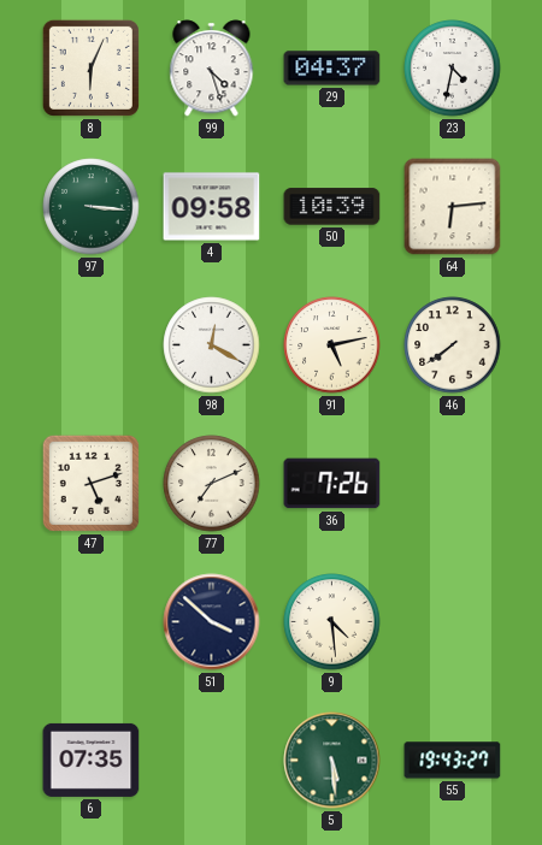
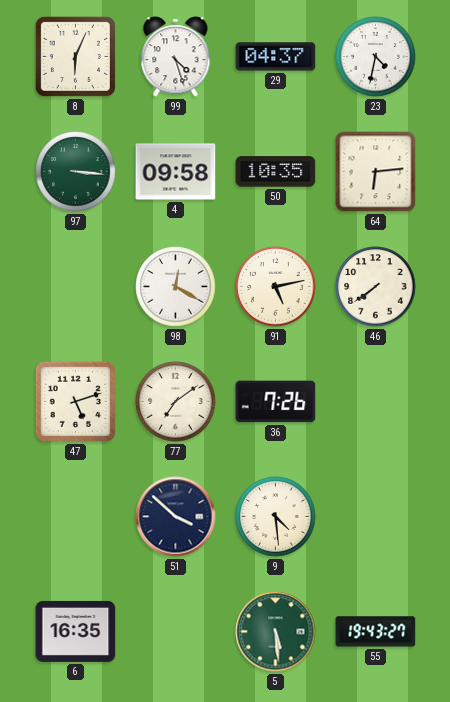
50: 10:39 -> 10:35 (276, 172)
77: 7:11 -> 7:09 (176, 402)
6: 07:35 -> 16:35 (76, 631)
